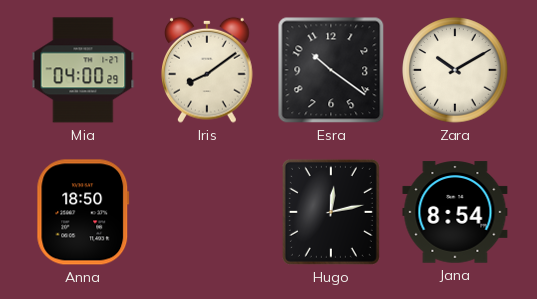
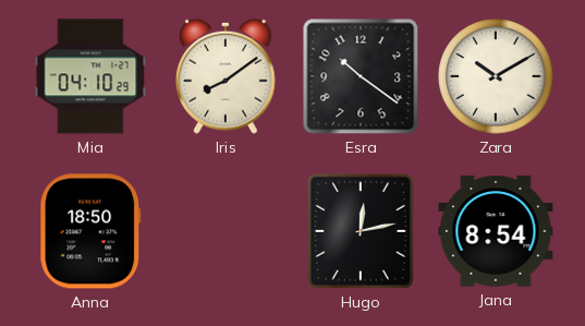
Mia: 04:00 -> 04:10 (90, 76)
